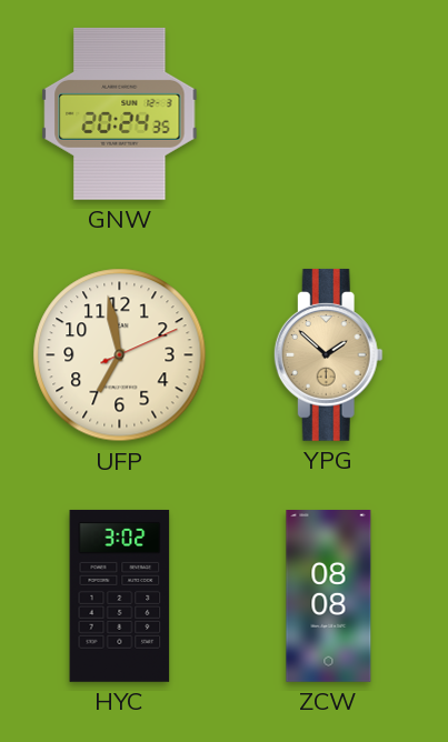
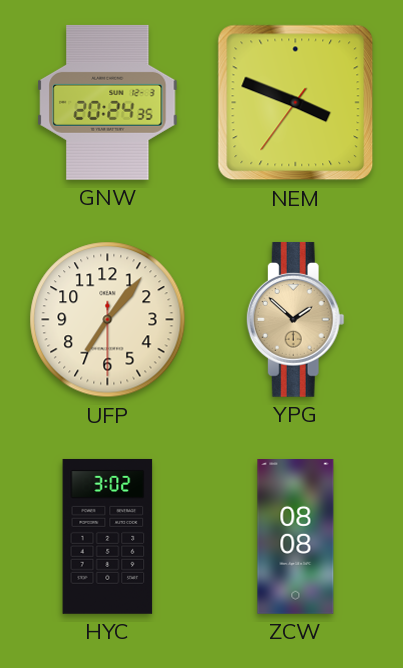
NEM: none -> 3:48 (296, 103)
UFP: 6:58 -> 7:06 (108, 320)
